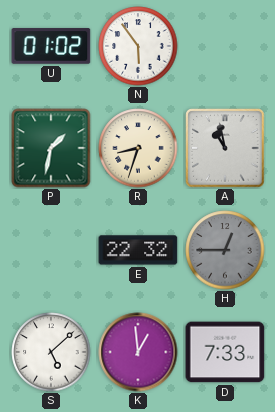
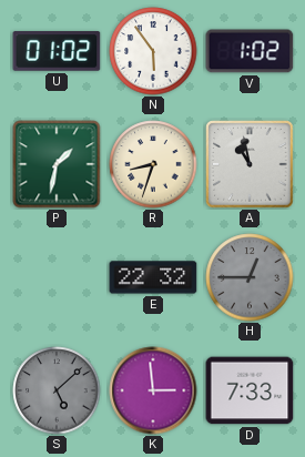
V: none -> 1:02 (250, 51)
S dial: white -> grey (57, 390)
K: 12:59 -> 2:59 (153, 390)
